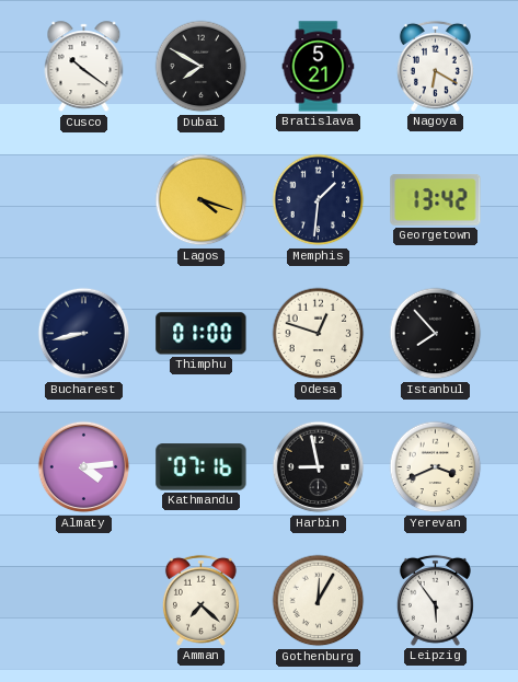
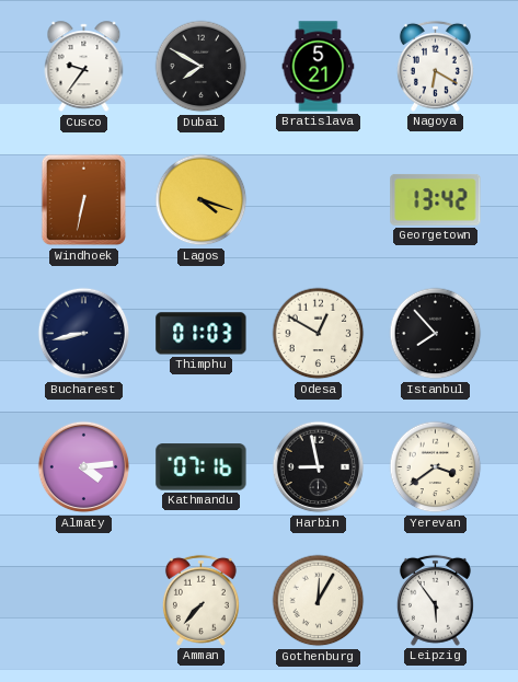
Cusco: 10:21 -> 9:36 (84, 67)
Windhoek: none -> 6:32 (84, 200)
Memphis: 1:31 -> none (319, 200)
Thimphu: 01:00 -> 01:03 (202, 334)
Odesa: 12:48 -> 12:50 (319, 334)
Yerevan: 3:41 -> 3:39 (436, 467)
Amman: 7:22 -> 7:37 (200, 600)
